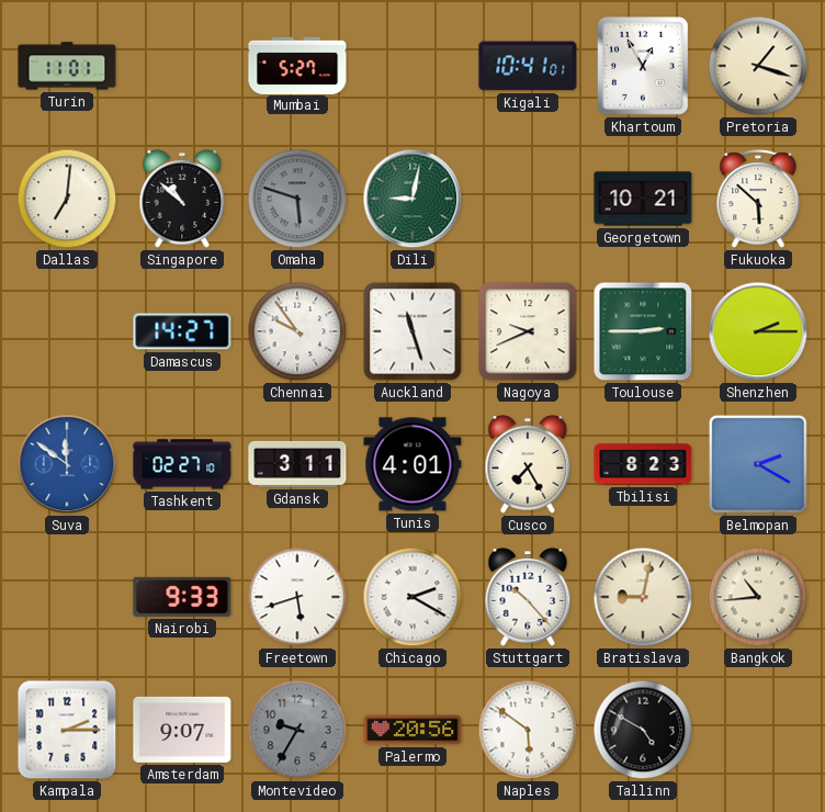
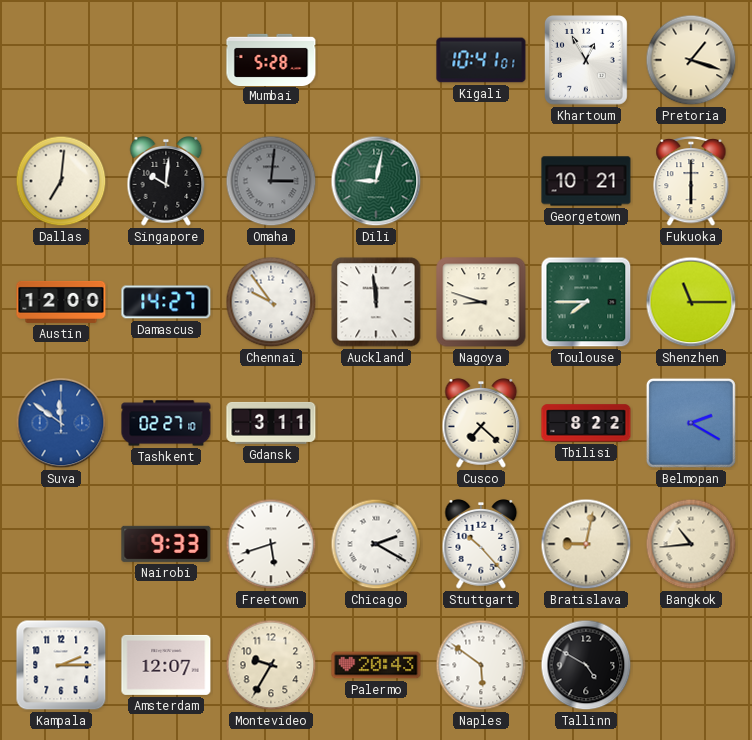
Turin: 11:01 -> none (67, 66)
Mumbai: 5:27 -> 5:28 (271, 59)
Singapore: 10:52 -> 10:01 (166, 182)
Omaha: 5:48 -> 3:01 (271, 181)
Fukuoka: 5:52 -> 6:00 (691, 182)
Austin: none -> 12:00 (61, 302)
Auckland: 11:27 -> 11:59 (376, 302)
Nagoya: 9:41 -> 8:48 (481, 302)
Toulouse: 2:45 -> 7:45 (586, 302)
Shenzhen: 2:15 -> 11:15 (691, 302)
Tunis: 4:01 -> none (412, 464)
Cusco: 7:25 -> 7:22 (481, 424)
Tbilisi: 8:23 -> 8:22 (586, 423)
Amsterdam: 9:07 -> 12:07 (166, 665)
Montevideo dial: grey -> cream (271, 665)
Palermo: 20:56 -> 20:43 (376, 665)
